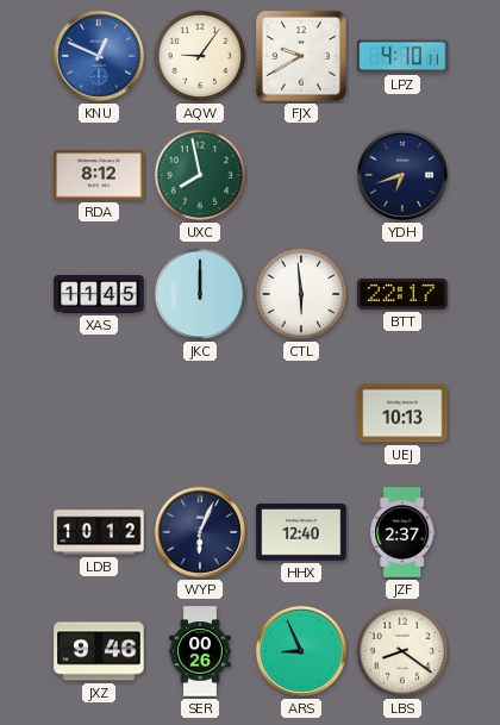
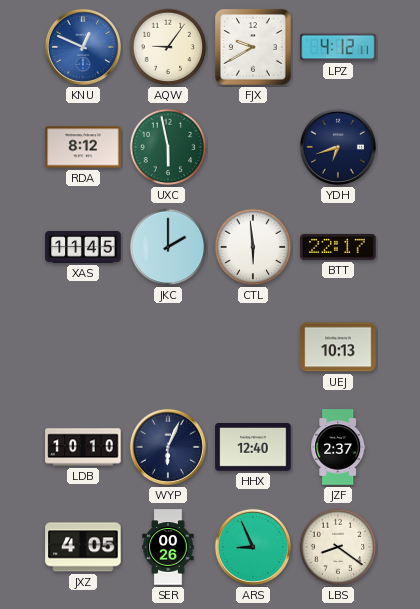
LPZ: 4:10 -> 4:12 (338, 47)
UXC: 7:58 -> 5:58 (168, 147)
JKC: 12:00 -> 2:00 (168, 247)
LDB: 10:12 -> 10:10 (83, 447)
JXZ: 9:46 -> 4:05 (83, 547)
